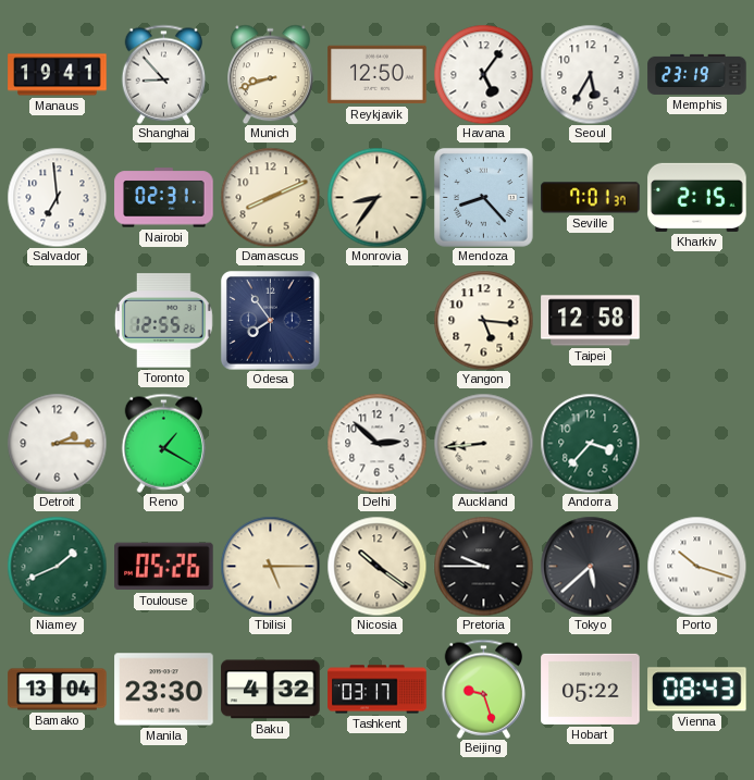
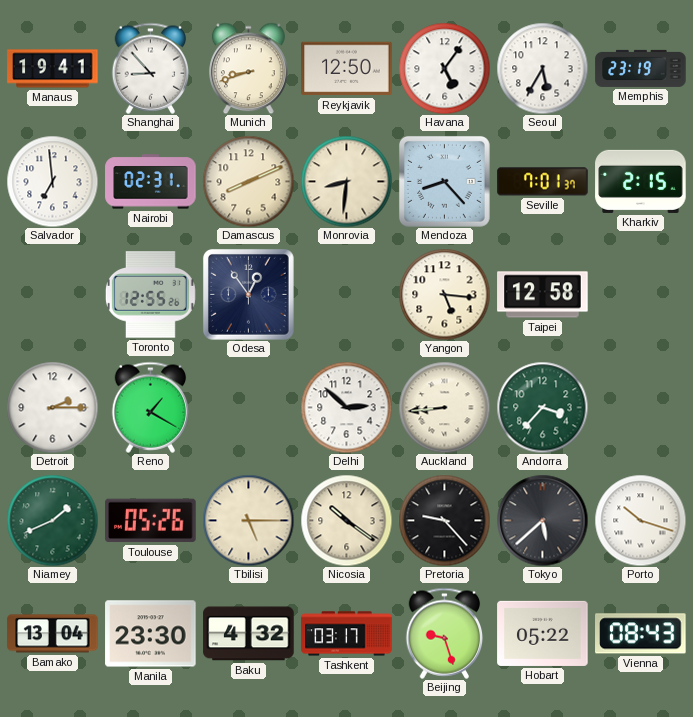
Monrovia: 8:36 -> 8:31 (346, 181)
Odesa: 7:54 -> 12:54 (248, 294)
Pretoria: 9:45 -> 9:23 (444, 520)
